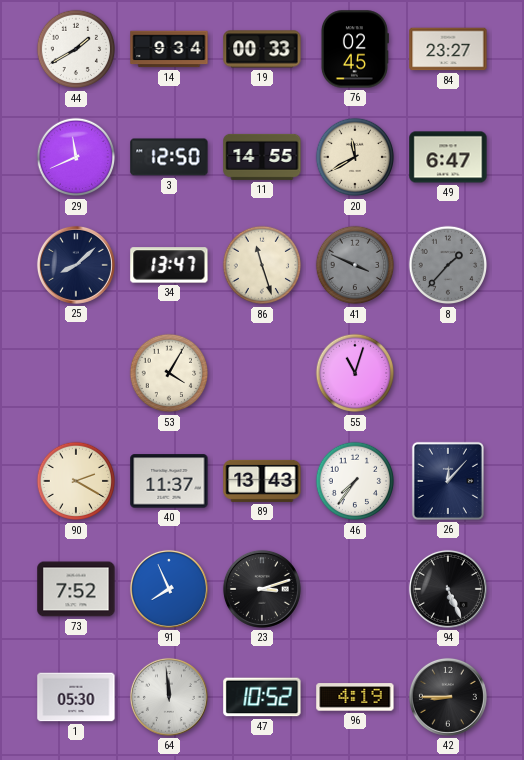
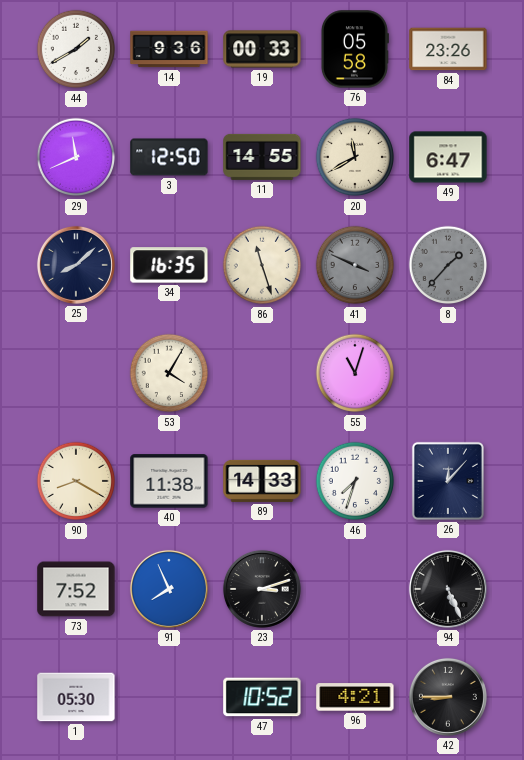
14: 9:34 -> 9:36 (169, 49)
76: 02:45 -> 05:58 (354, 49)
84: 23:27 -> 23:26 (448, 49)
34: 13:47 -> 16:35 (169, 265)
90: 2:20 -> 8:20 (76, 481)
40: 11:37 -> 11:38 (169, 481)
89: 13:43 -> 14:33 (262, 481)
46: 7:36 -> 7:33 (355, 481)
64: 11:59 -> none (169, 697)
96: 4:19 -> 4:21 (355, 697)
